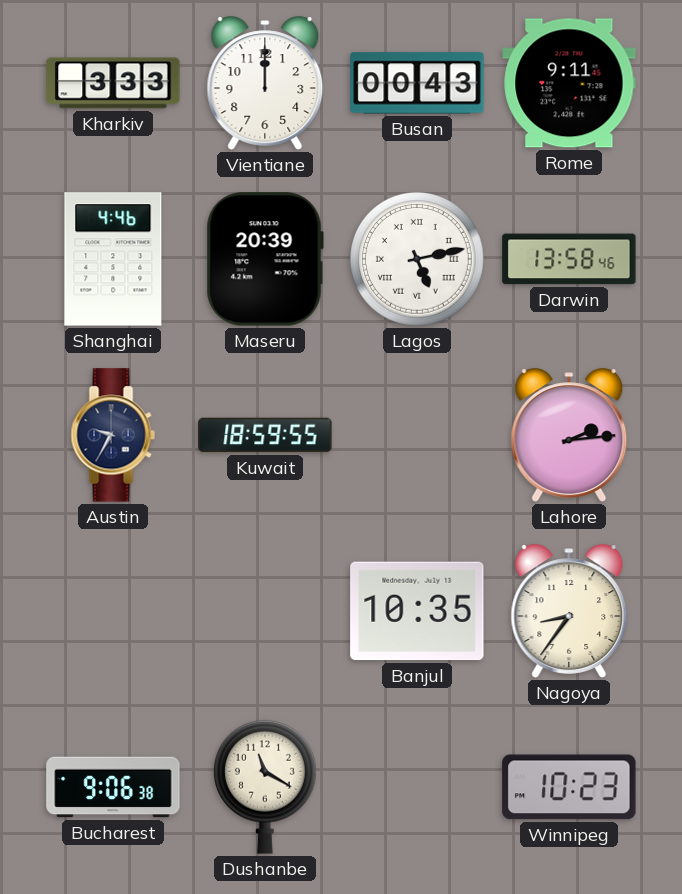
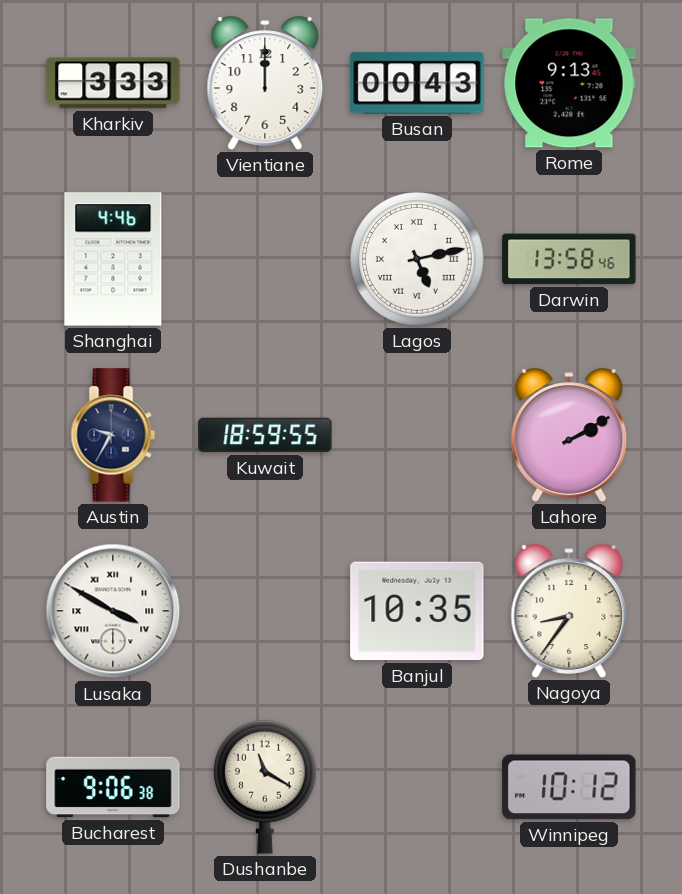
Rome: 9:11 -> 9:13 (569, 83)
Maseru: 20:39 -> none (265, 259)
Lahore: 2:14 -> 2:10 (569, 435)
Lusaka: none -> 3:50 (113, 611)
Winnipeg: 10:23 -> 10:12 (569, 787)
